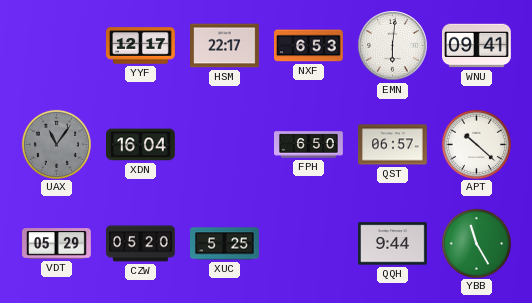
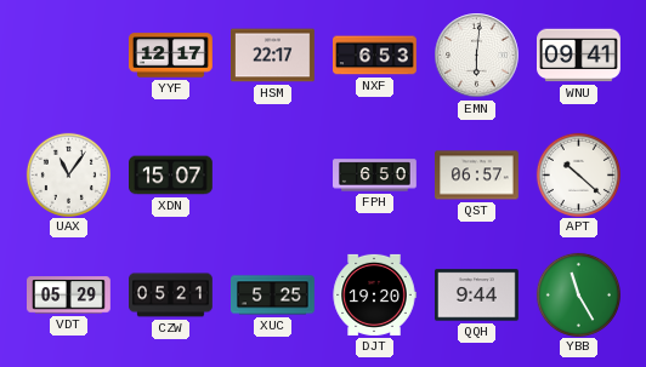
UAX dial: grey -> white (68, 174)
XDN: 16:04 -> 15:07 (171, 176)
CZW: 05:20 -> 05:21 (171, 296)
DJT: none -> 19:20 (374, 294)
